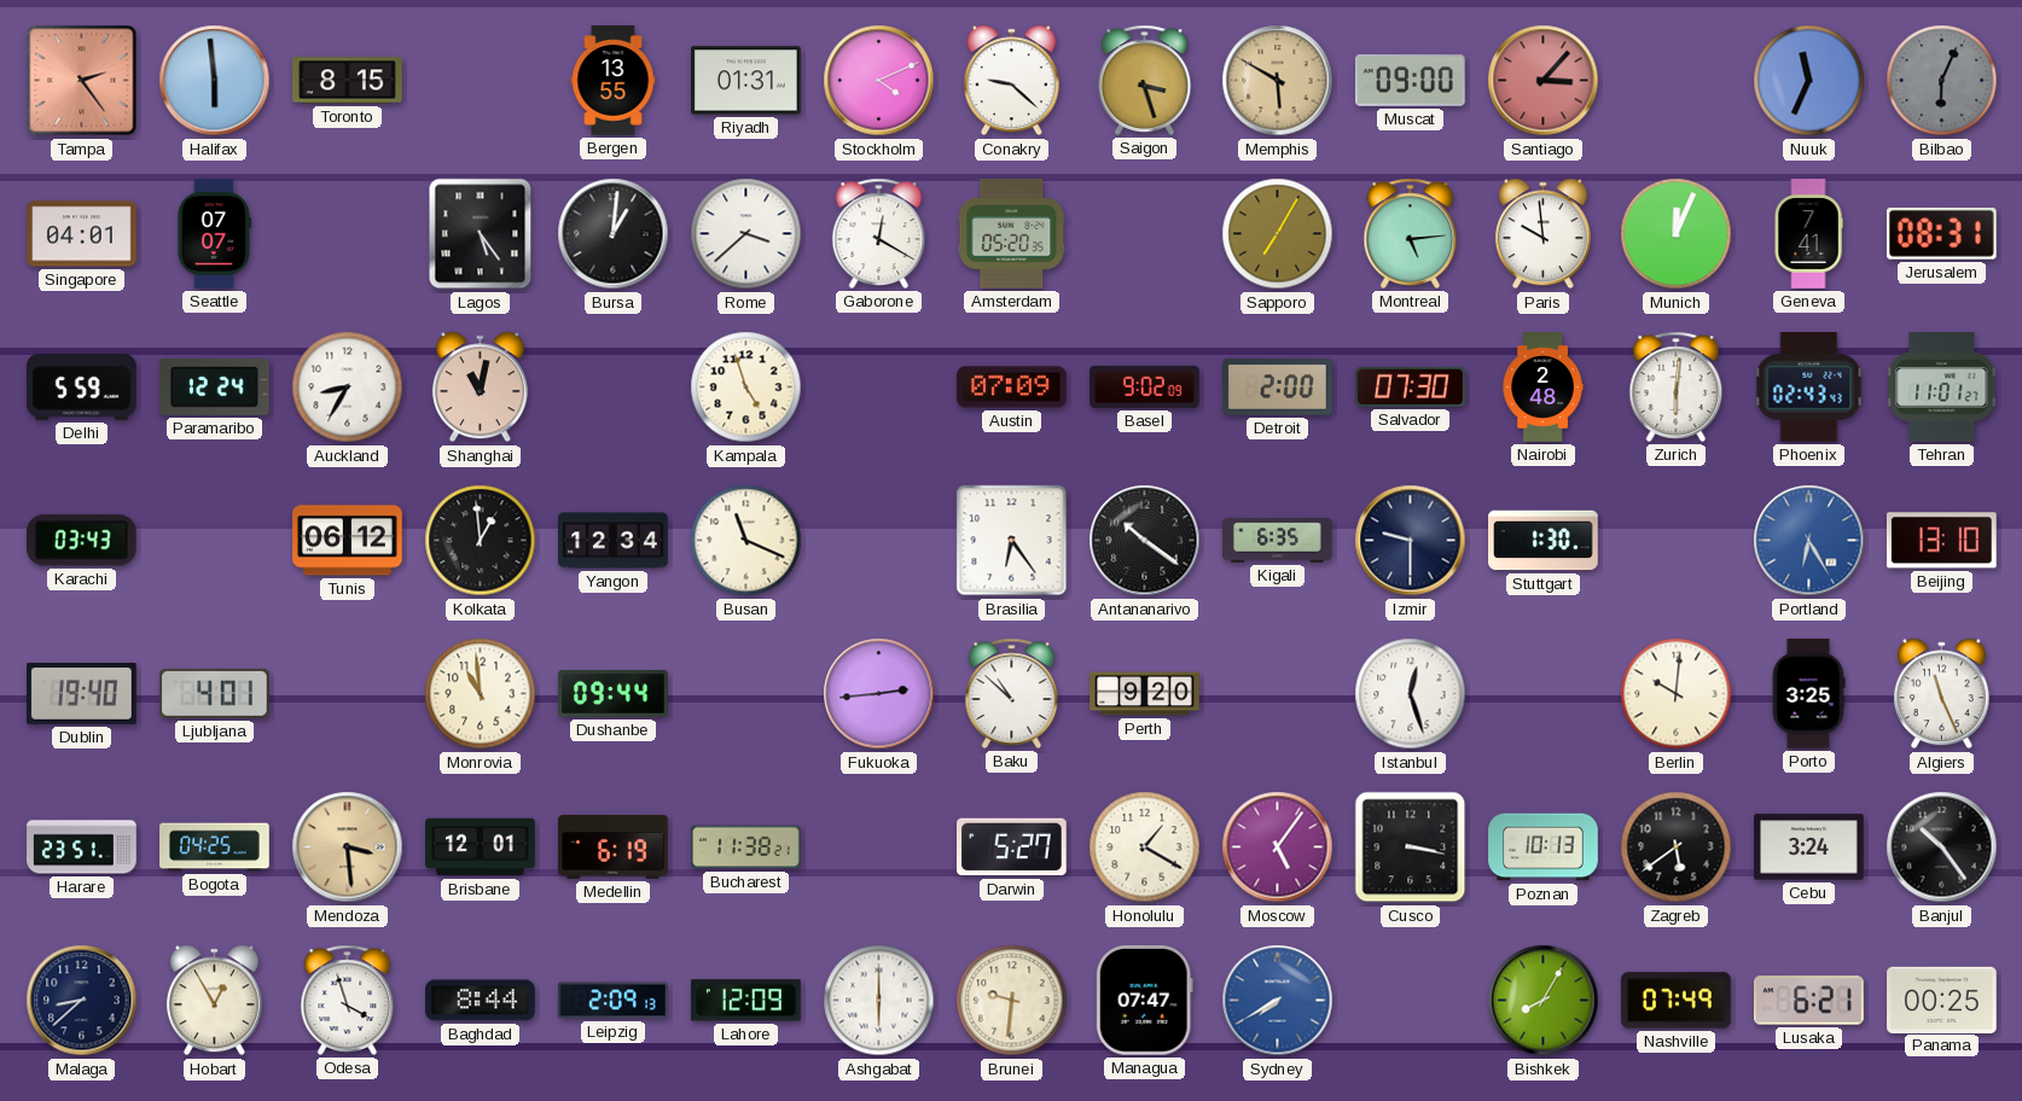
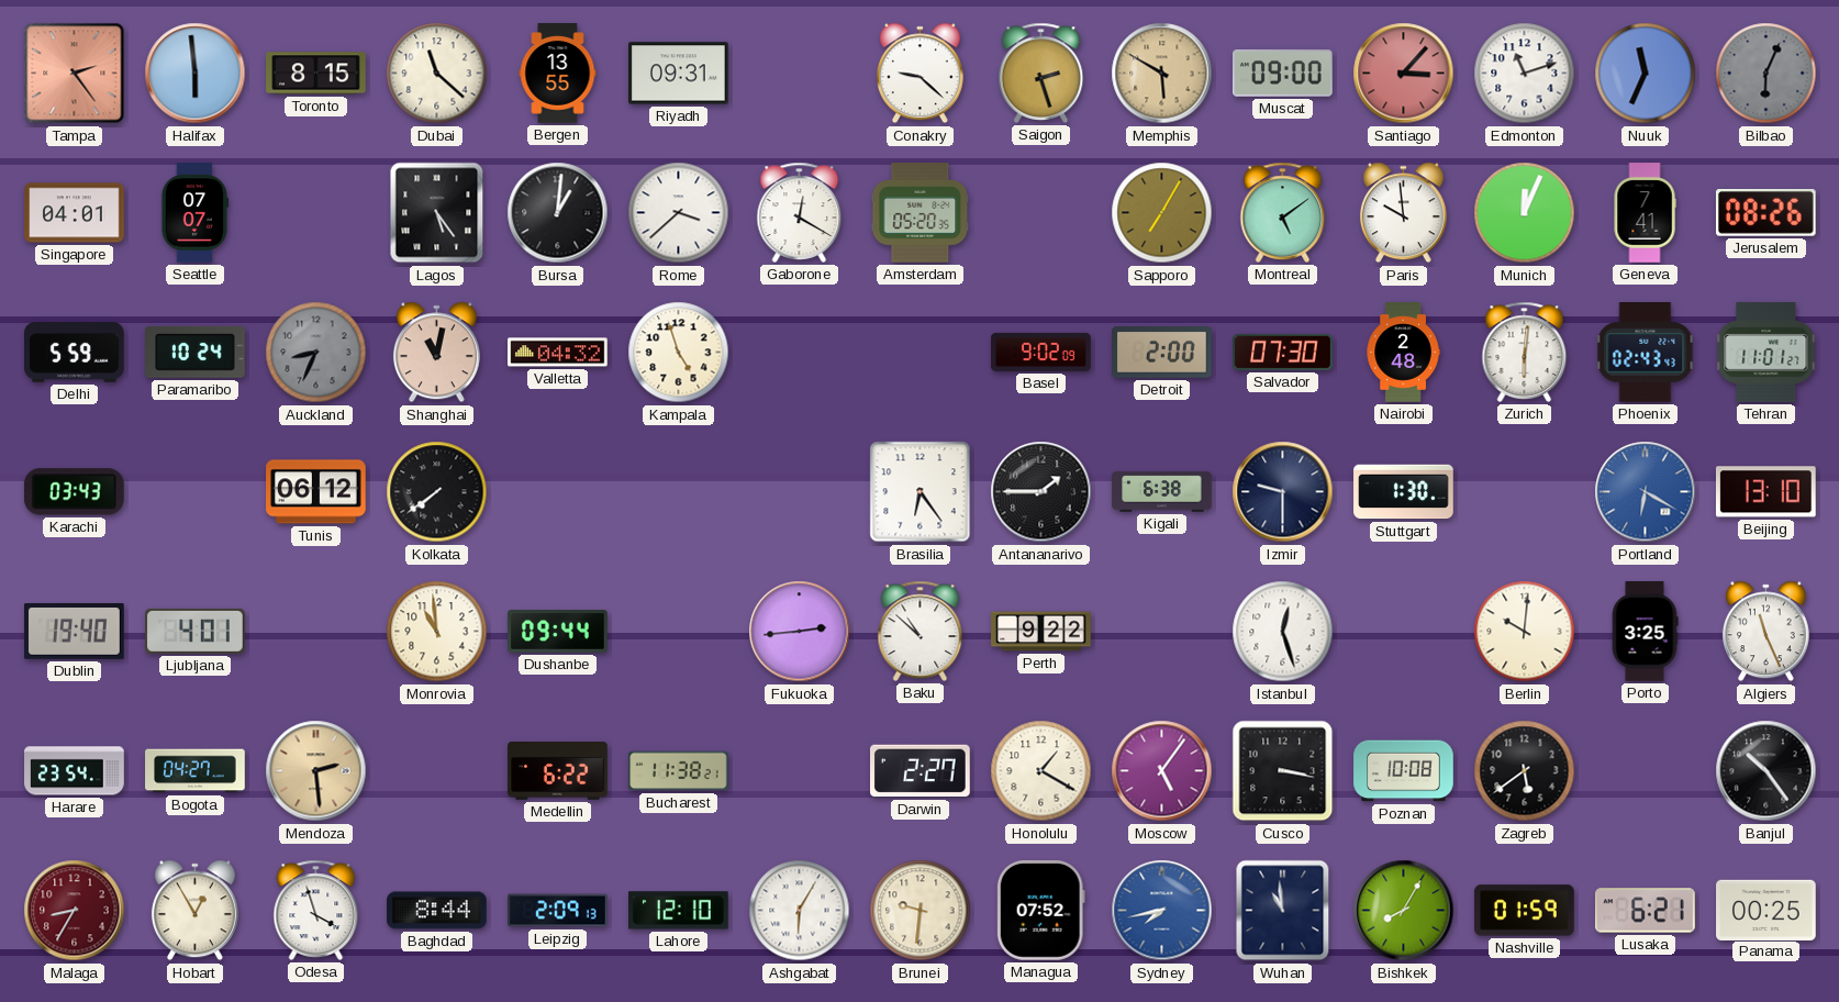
Dubai: none -> 11:22 (437, 74)
Riyadh: 01:31 -> 09:31 (679, 74)
Stockholm: 4:11 -> none (879, 81)
Saigon: 3:27 -> 2:27 (1041, 73)
Edmonton: none -> 11:12 (1525, 74)
Montreal: 5:14 -> 5:09 (1283, 212)
Jerusalem: 08:31 -> 08:26 (1765, 213)
Paramaribo: 12:24 -> 10:24 (196, 353)
Auckland: 8:35 -> 8:34 (316, 353)
Auckland dial: white -> grey (316, 353)
Valletta: none -> 04:32 (558, 353)
Austin: 07:09 -> none (1012, 388)
Kolkata: 12:59 -> 7:39 (437, 492)
Yangon: 12:34 -> none (614, 541)
Busan: 11:19 -> none (746, 541)
Antananarivo: 10:21 -> 1:45 (1041, 492)
Kigali: 6:35 -> 6:38 (1162, 492)
Portland: 6:25 -> 6:20 (1646, 492)
Perth: 9:20 -> 9:22 (1041, 632)
Harare: 23:51 -> 23:54 (75, 771)
Bogota: 04:25 -> 04:27 (196, 771)
Mendoza: 3:29 -> 2:29 (316, 771)
Brisbane: 12:01 -> none (481, 847)
Medellin: 6:19 -> 6:22 (558, 771)
Darwin: 5:27 -> 2:27 (921, 771)
Poznan: 10:13 -> 10:08 (1404, 771)
Cebu: 3:24 -> none (1809, 847)
Malaga: 8:38 -> 8:35 (75, 911)
Malaga dial: navy -> burgundy (75, 911)
Lahore: 12:09 -> 12:10 (679, 911)
Ashgabat: 6:00 -> 6:05 (800, 911)
Managua: 07:47 -> 07:52 (1040, 911)
Sydney: 7:40 -> 7:43 (1162, 911)
Wuhan: none -> 10:59 (1283, 911)
Nashville: 07:49 -> 01:59 (1525, 911)
